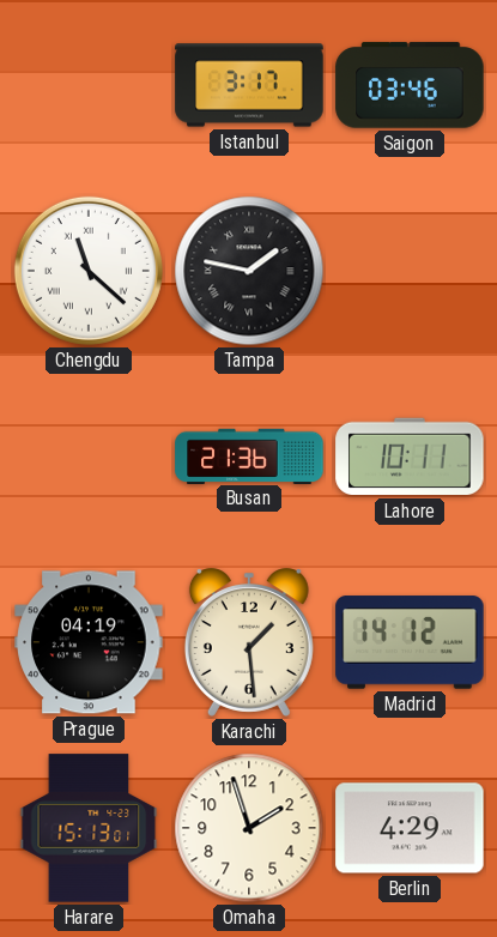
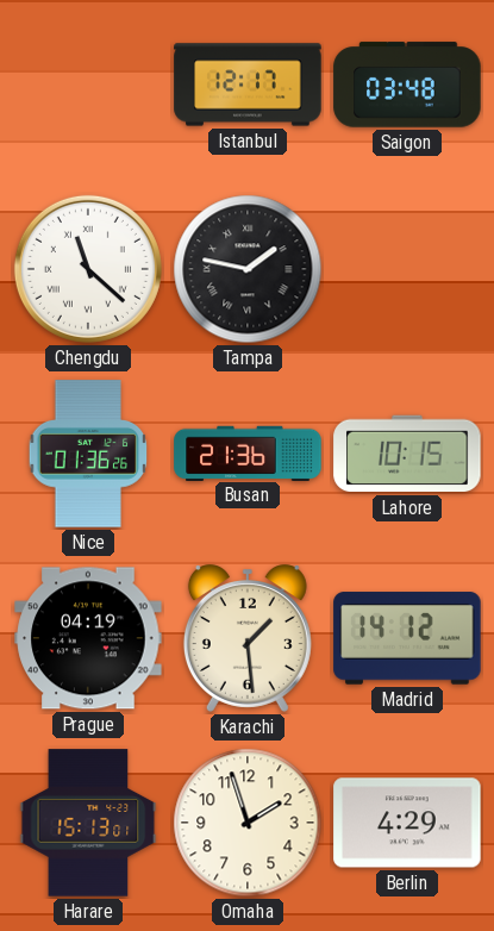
Istanbul: 3:17 -> 12:17 (248, 85)
Saigon: 03:46 -> 03:48 (407, 85)
Nice: none -> 01:36 (88, 454)
Lahore: 10:11 -> 10:15 (407, 454)
